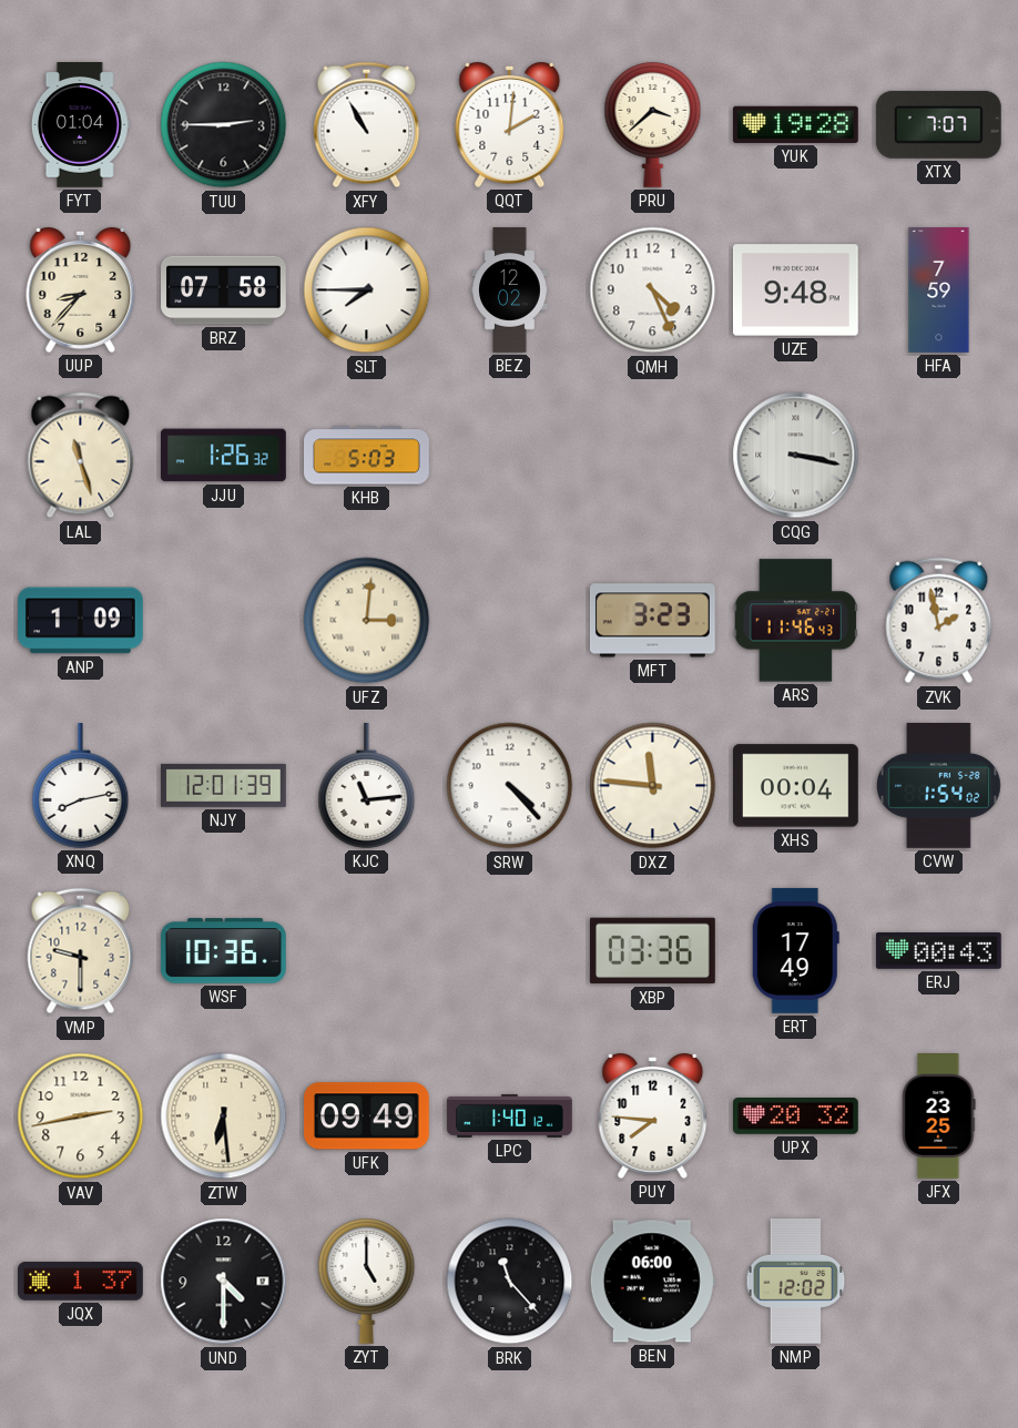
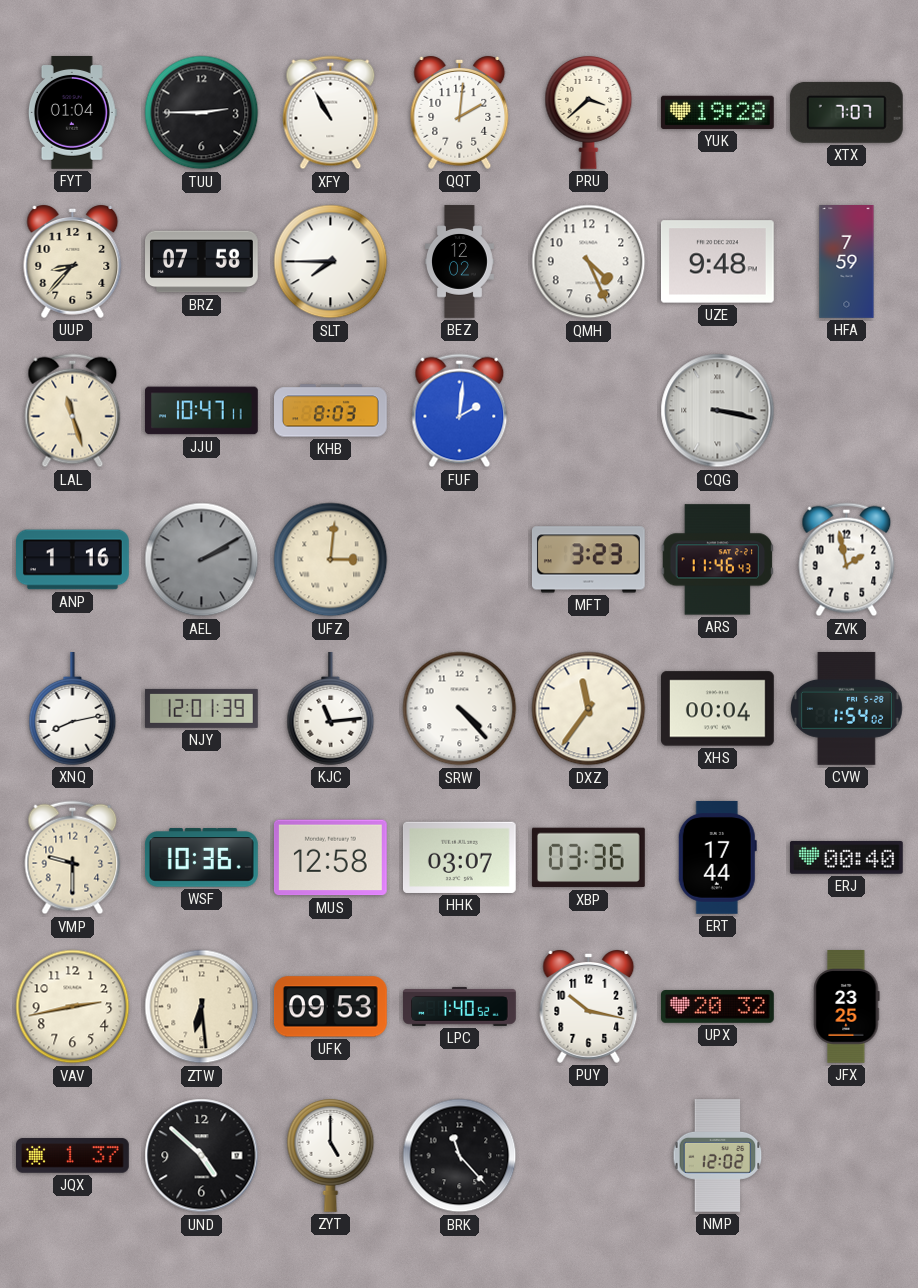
JJU: 1:26 -> 10:47 (202, 411)
KHB: 5:03 -> 8:03 (331, 411)
FUF: none -> 2:01 (460, 411)
ANP: 1:09 -> 1:16 (73, 560)
AEL: none -> 2:10 (202, 560)
DXZ: 11:46 -> 11:36 (589, 709)
MUS: none -> 12:58 (330, 858)
HHK: none -> 03:07 (459, 857)
ERT: 17:49 -> 17:44 (717, 857)
ERJ: 00:43 -> 00:40 (846, 858)
UFK: 09:49 -> 09:53 (331, 1007)
LPC: 1:40:12 -> 1:40:52 (460, 1006)
PUY: 7:46 -> 10:17 (589, 1007)
UND: 4:30 -> 4:52 (202, 1156)
BEN: 06:00 -> none (652, 1282)
